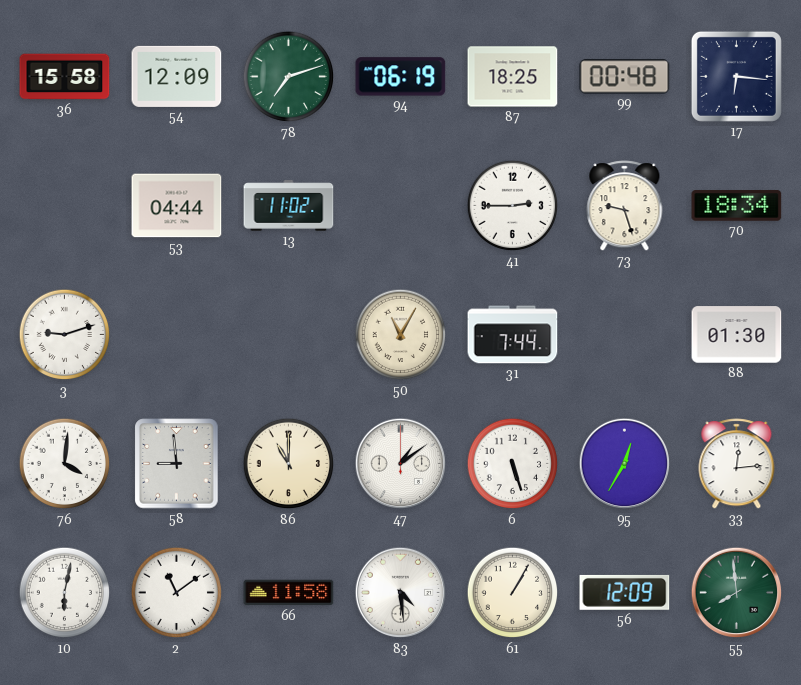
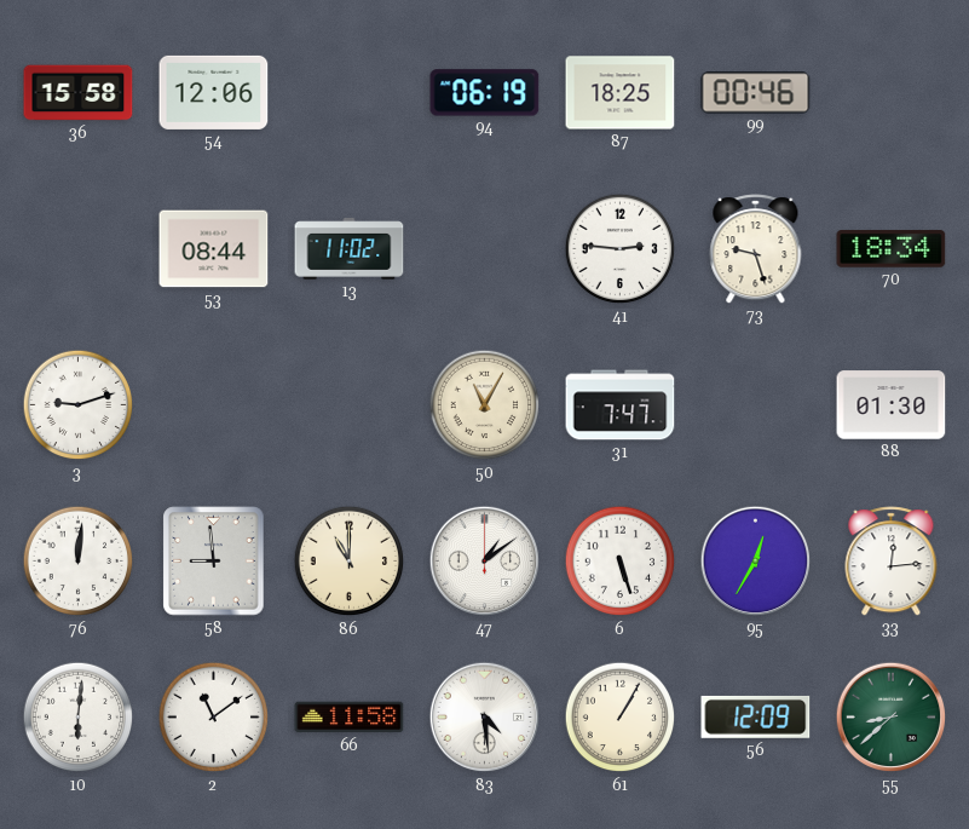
54: 12:09 -> 12:06 (214, 92)
78: 7:12 -> none (289, 77)
99: 00:48 -> 00:46 (756, 93)
17: 6:16 -> none (736, 76)
53: 04:44 -> 08:44 (214, 249)
41: 2:45 -> 2:46 (621, 249)
31: 7:44 -> 7:47 (621, 405)
76: 4:01 -> 12:01 (79, 562)
10: 6:02 -> 6:01 (79, 718)
55: 7:59 -> 8:38 (892, 718)
